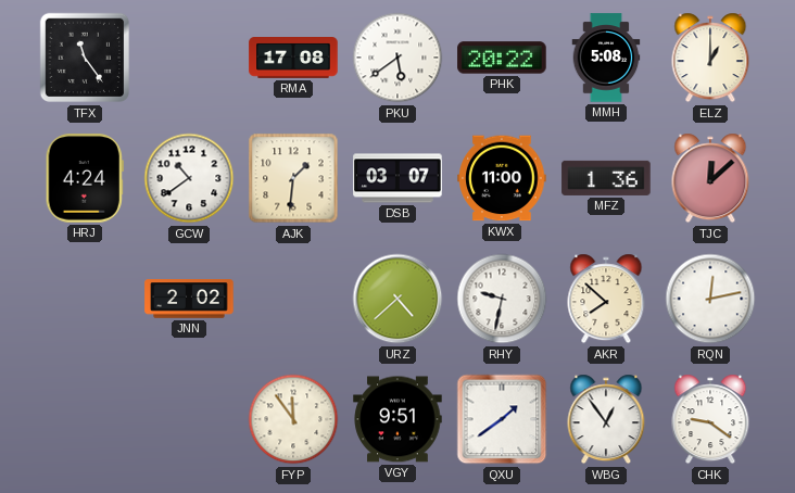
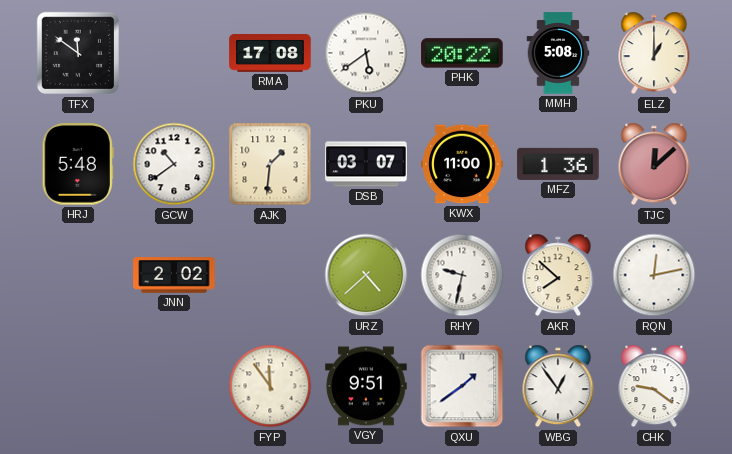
TFX: 11:24 -> 11:51 (78, 53)
HRJ: 4:24 -> 5:48 (78, 164)
